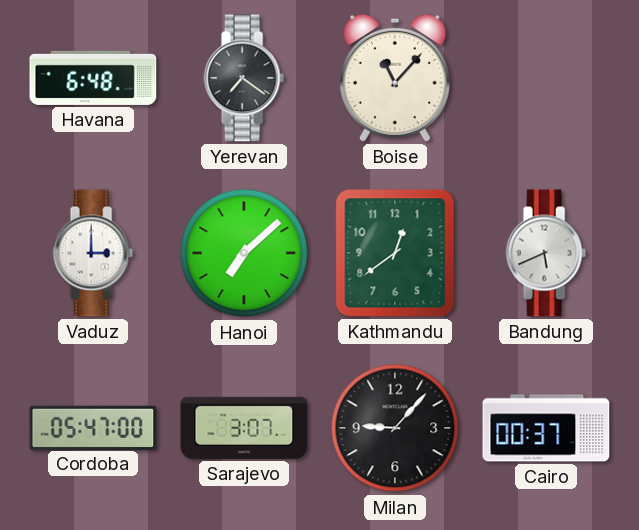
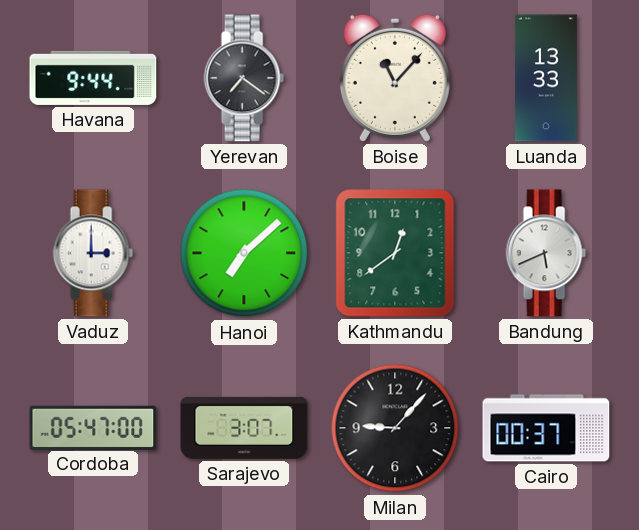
Havana: 6:48 -> 9:44 (93, 78)
Luanda: none -> 13:33 (547, 78)
